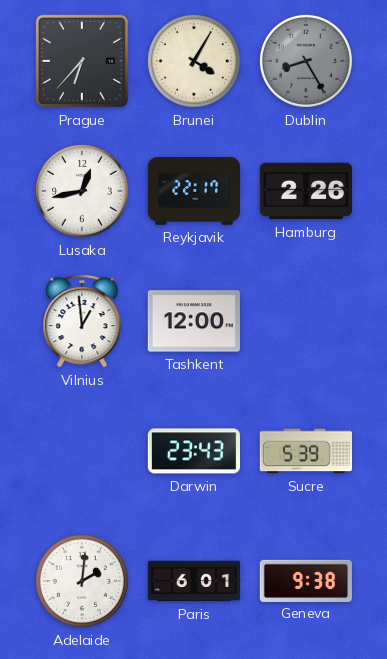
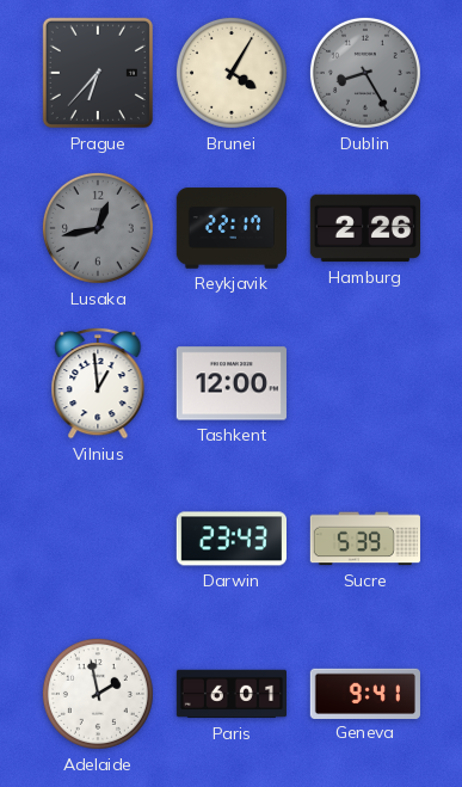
Lusaka dial: white -> grey (98, 228)
Adelaide: 2:01 -> 1:58 (98, 694)
Geneva: 9:38 -> 9:41 (364, 693)
